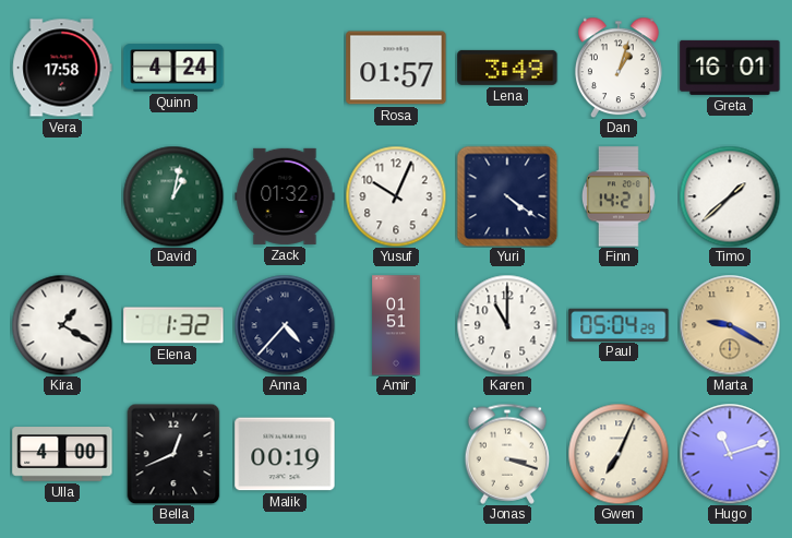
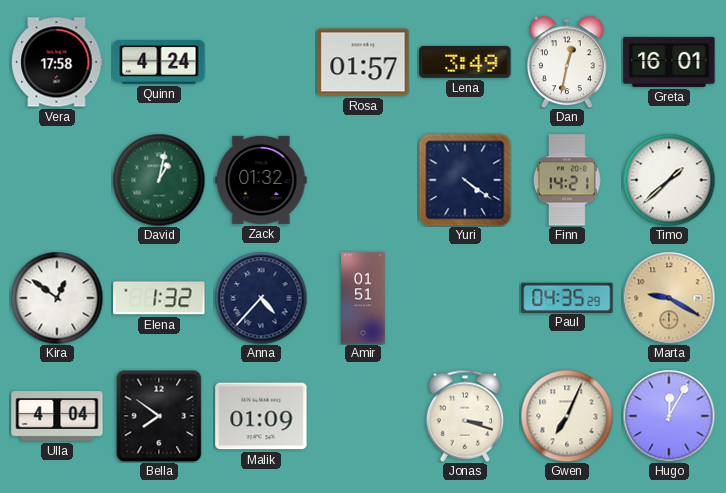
Dan: 1:03 -> 12:32 (567, 62)
Yusuf: 10:04 -> none (396, 196)
Kira: 1:20 -> 12:51 (57, 298)
Karen: 11:00 -> none (507, 325)
Paul: 05:04 -> 04:35 (567, 297)
Ulla: 4:00 -> 4:04 (57, 416)
Bella: 12:41 -> 7:51 (159, 416)
Malik: 00:19 -> 01:09 (261, 416)
Hugo: 11:12 -> 12:05 (669, 416)
